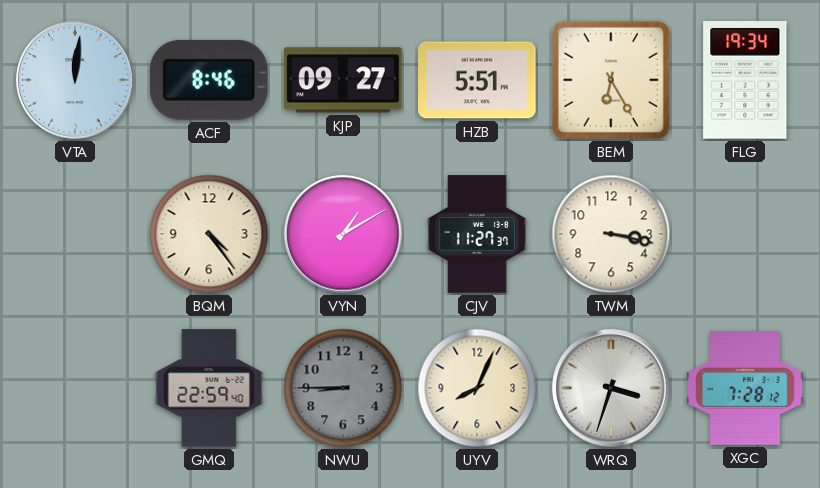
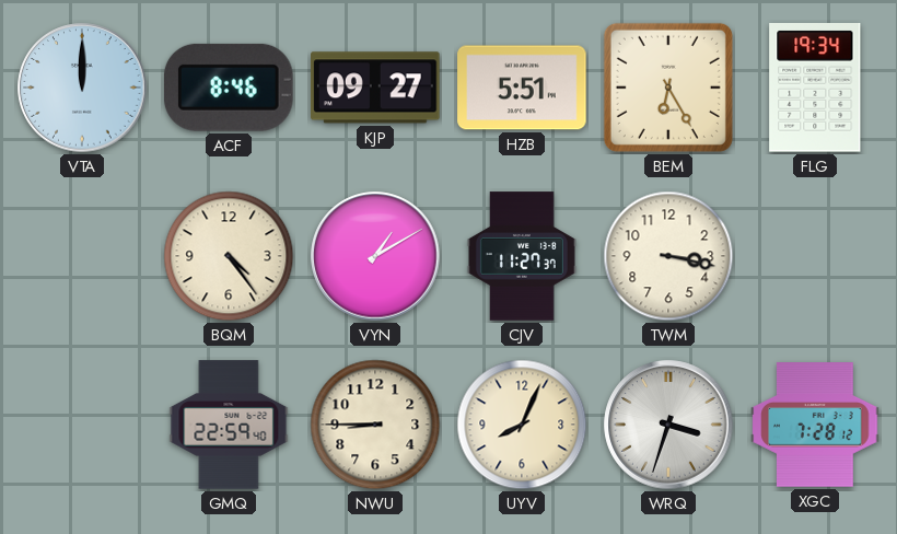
VTA: 12:01 -> 12:00 (82, 88)
NWU dial: grey -> cream (375, 425)
